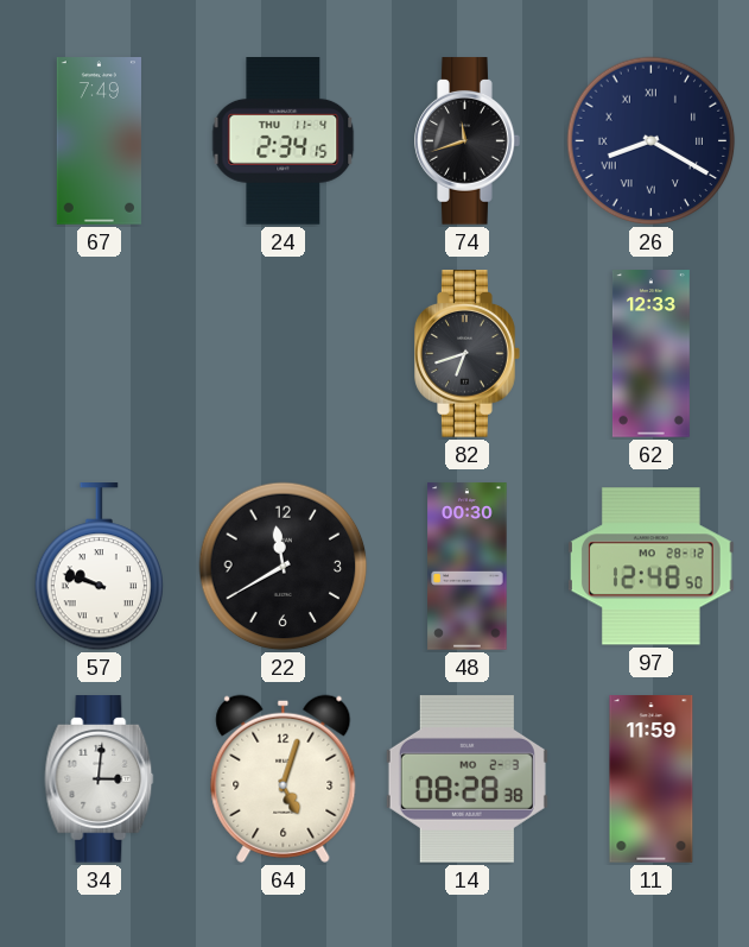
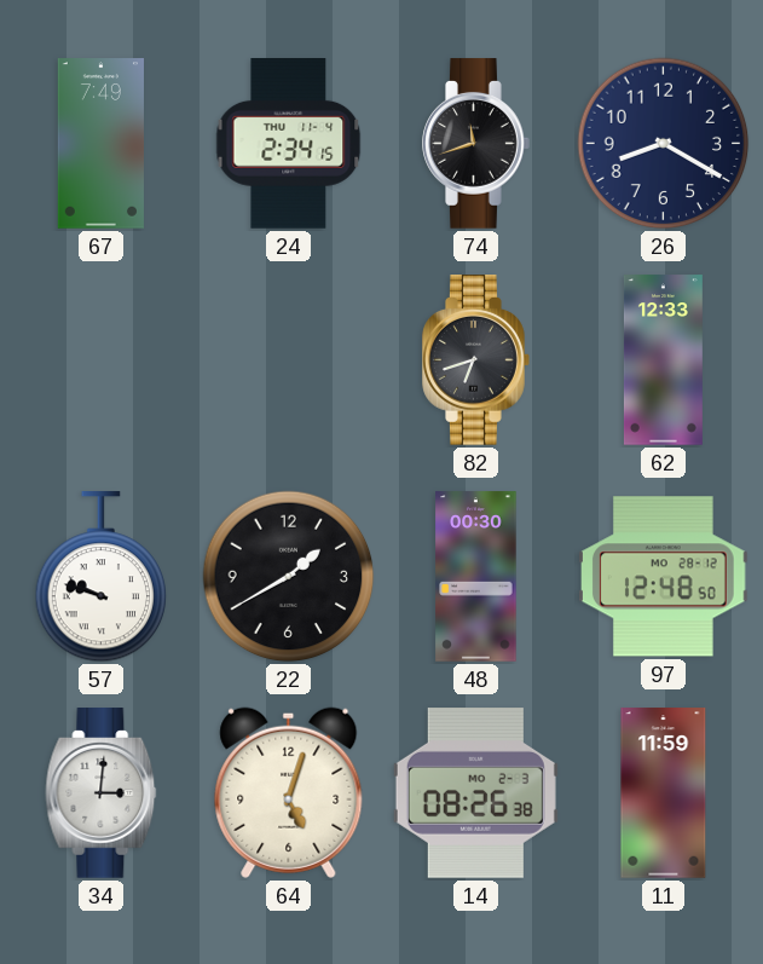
26 numerals: Roman -> Arabic (664, 144)
22: 11:40 -> 1:40 (289, 577)
14: 08:28 -> 08:26 (475, 793)
